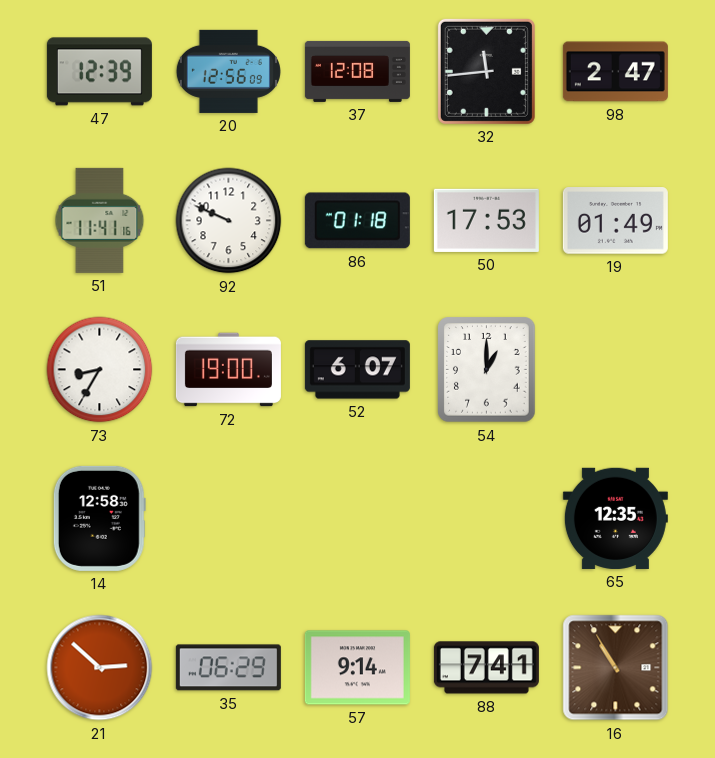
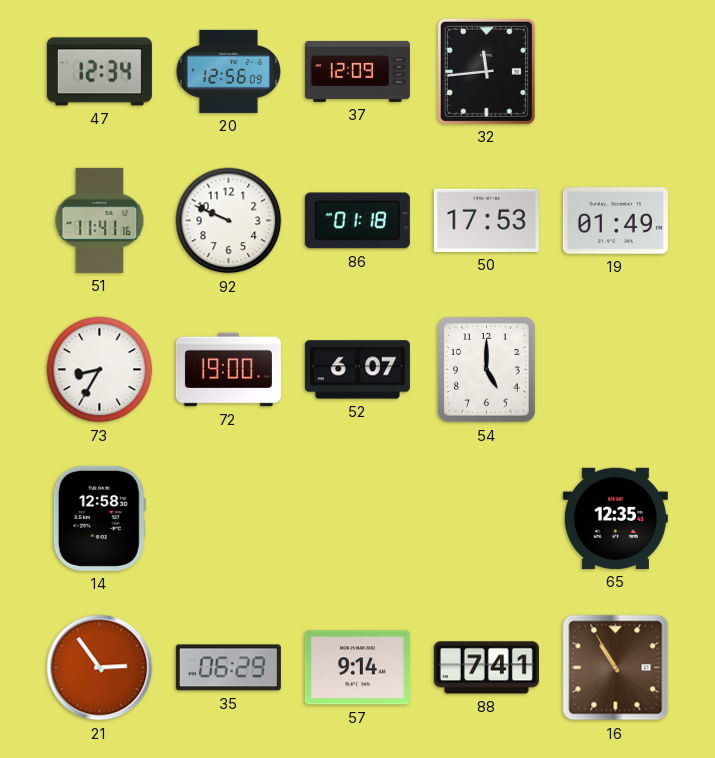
47: 12:39 -> 12:34 (99, 72)
37: 12:08 -> 12:09 (357, 71)
98: 2:47 -> none (615, 72)
54: 1:00 -> 5:00 (487, 370)
21: 2:52 -> 2:54 (100, 668)
